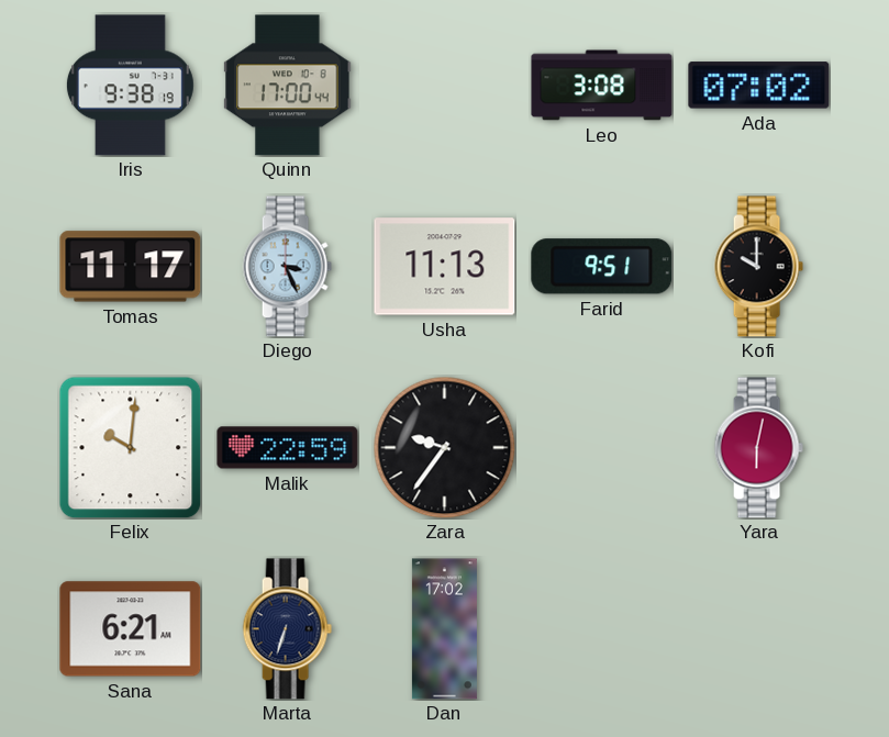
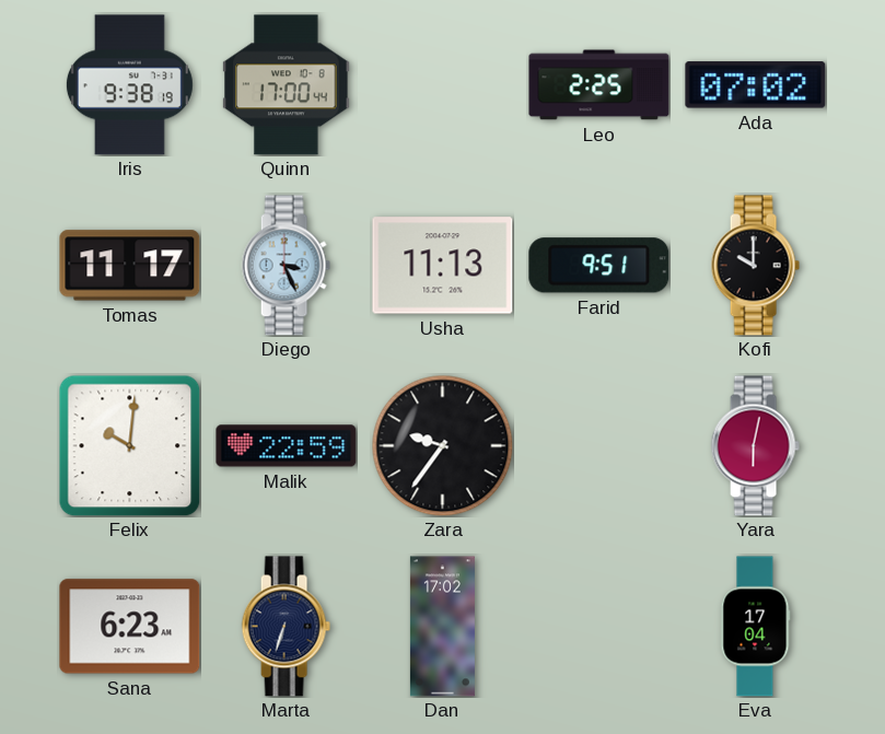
Leo: 3:08 -> 2:25 (599, 85)
Sana: 6:21 -> 6:23 (130, 627)
Eva: none -> 17:04 (756, 627)
